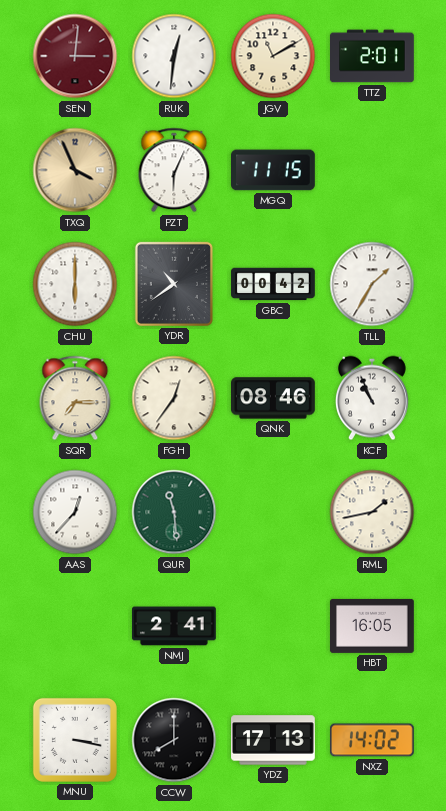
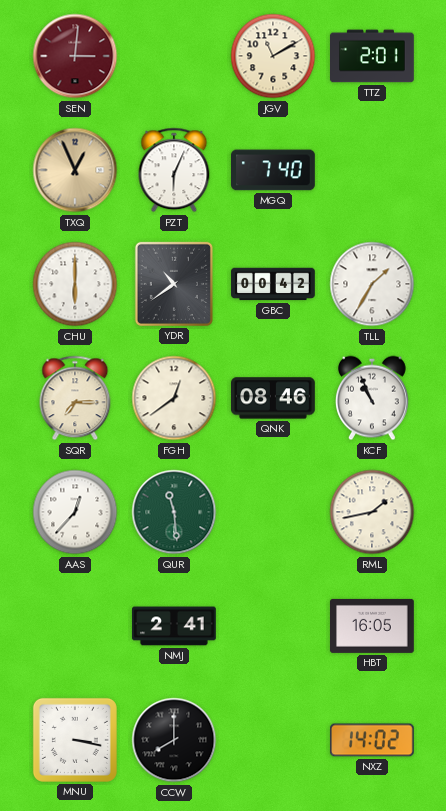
RUK: 12:31 -> none (174, 56)
TXQ: 3:56 -> 12:56 (75, 170)
MGQ: 11:15 -> 7:40 (274, 170)
FGH: 12:36 -> 12:39 (174, 398)
YDZ: 17:13 -> none (273, 740)
